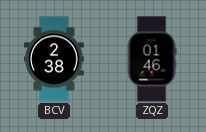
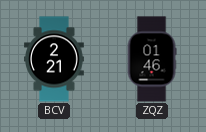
BCV: 2:38 -> 2:21 (55, 59)
